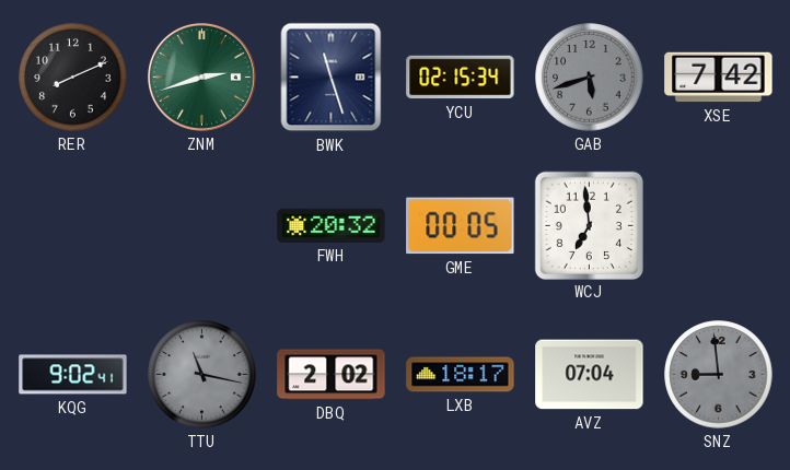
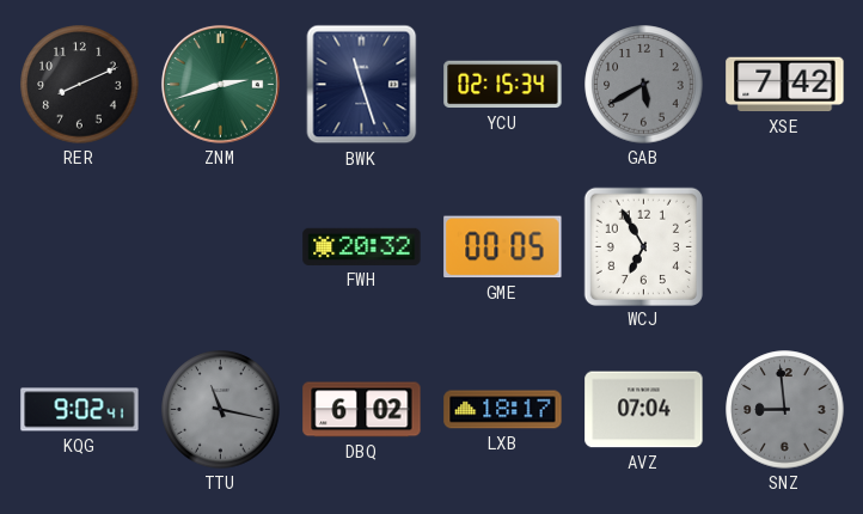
GAB: 5:42 -> 5:40 (644, 85)
WCJ: 6:59 -> 6:55 (643, 246)
DBQ: 2:02 -> 6:02 (362, 410)
